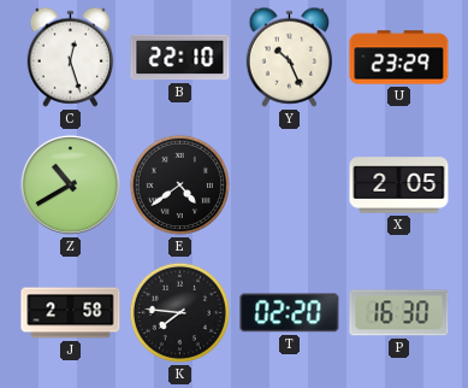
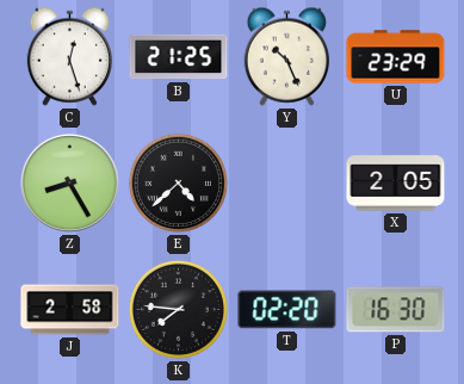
B: 22:10 -> 21:25 (179, 57)
Z: 10:40 -> 8:25 (69, 182)
E: 4:39 -> 4:38 (178, 182)
